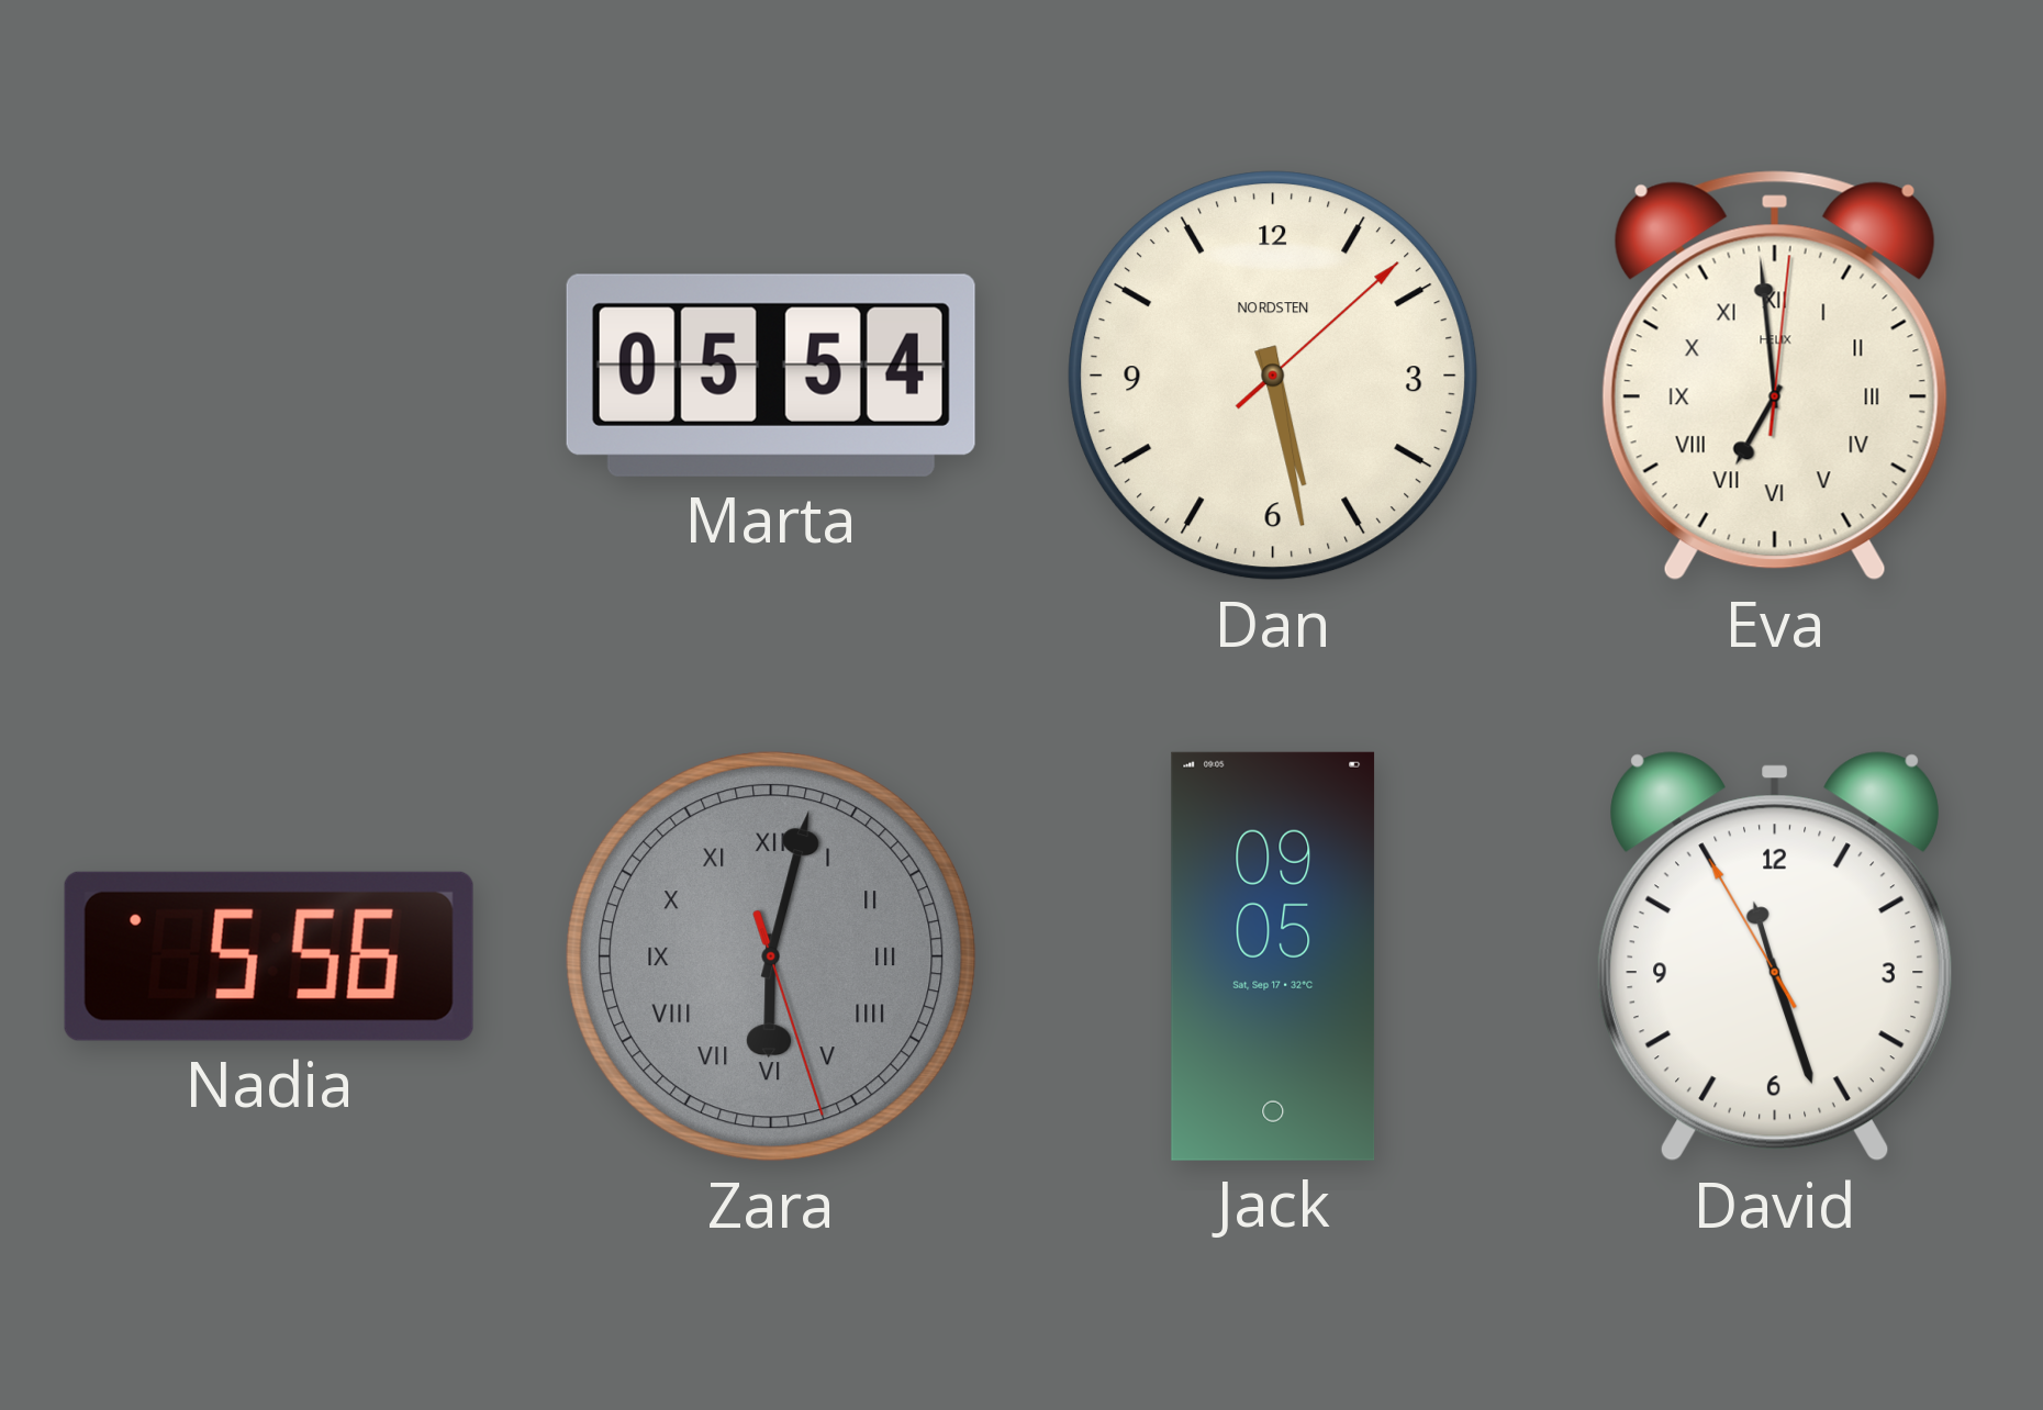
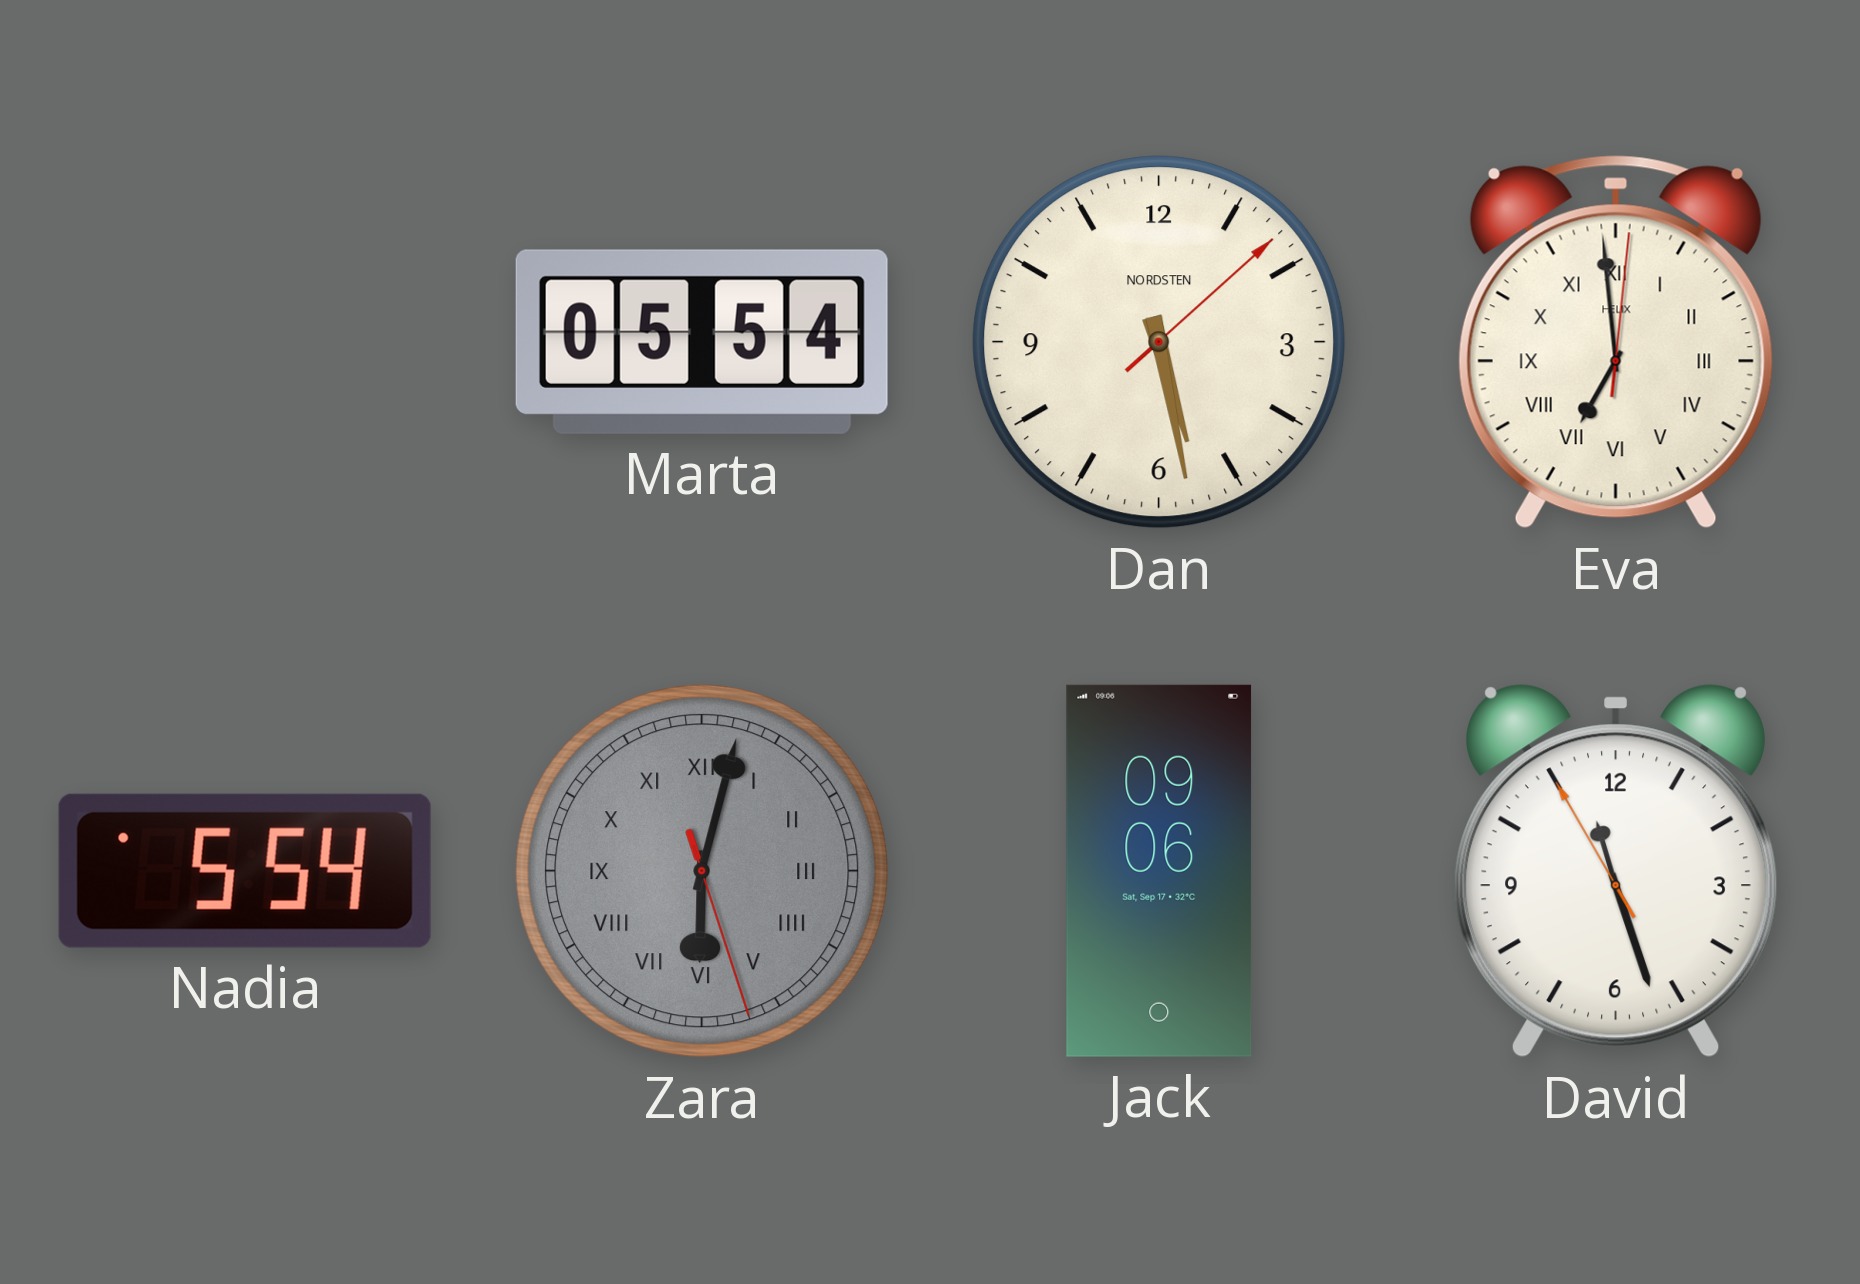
Nadia: 5:56 -> 5:54 (245, 871)
Jack: 09:05 -> 09:06 (1159, 871)
